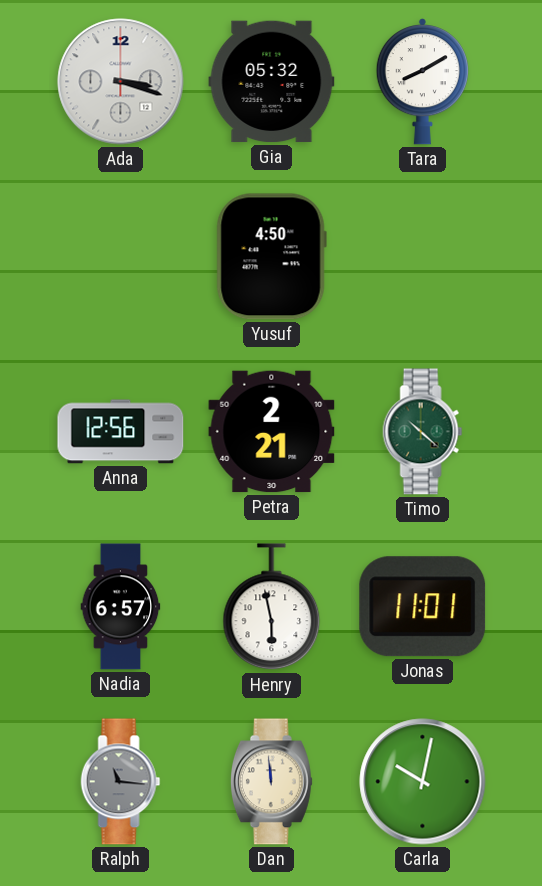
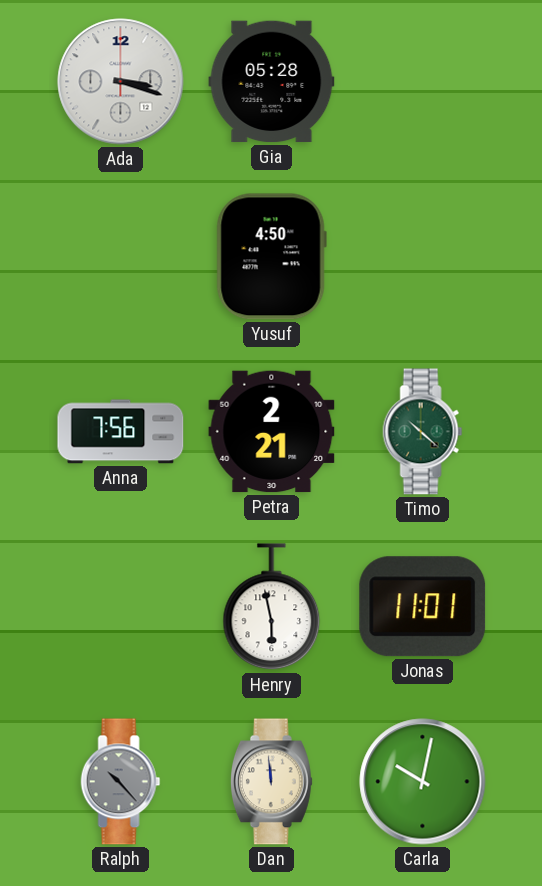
Gia: 05:32 -> 05:28 (272, 82)
Tara: 8:10 -> none (422, 82)
Anna: 12:56 -> 7:56 (121, 432)
Nadia: 6:57 -> none (121, 607)
Ralph: 11:16 -> 10:23 (121, 782)
